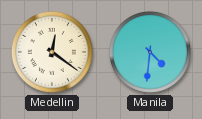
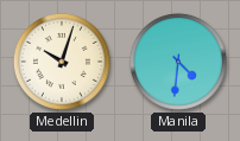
Medellin: 12:21 -> 10:03 (62, 62)
